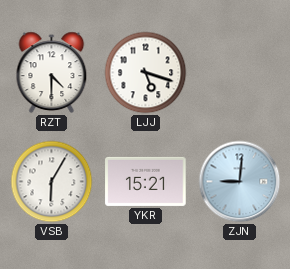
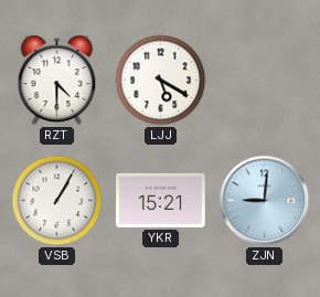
LJJ: 5:18 -> 5:20 (161, 81)
VSB: 6:05 -> 1:05 (57, 201)
